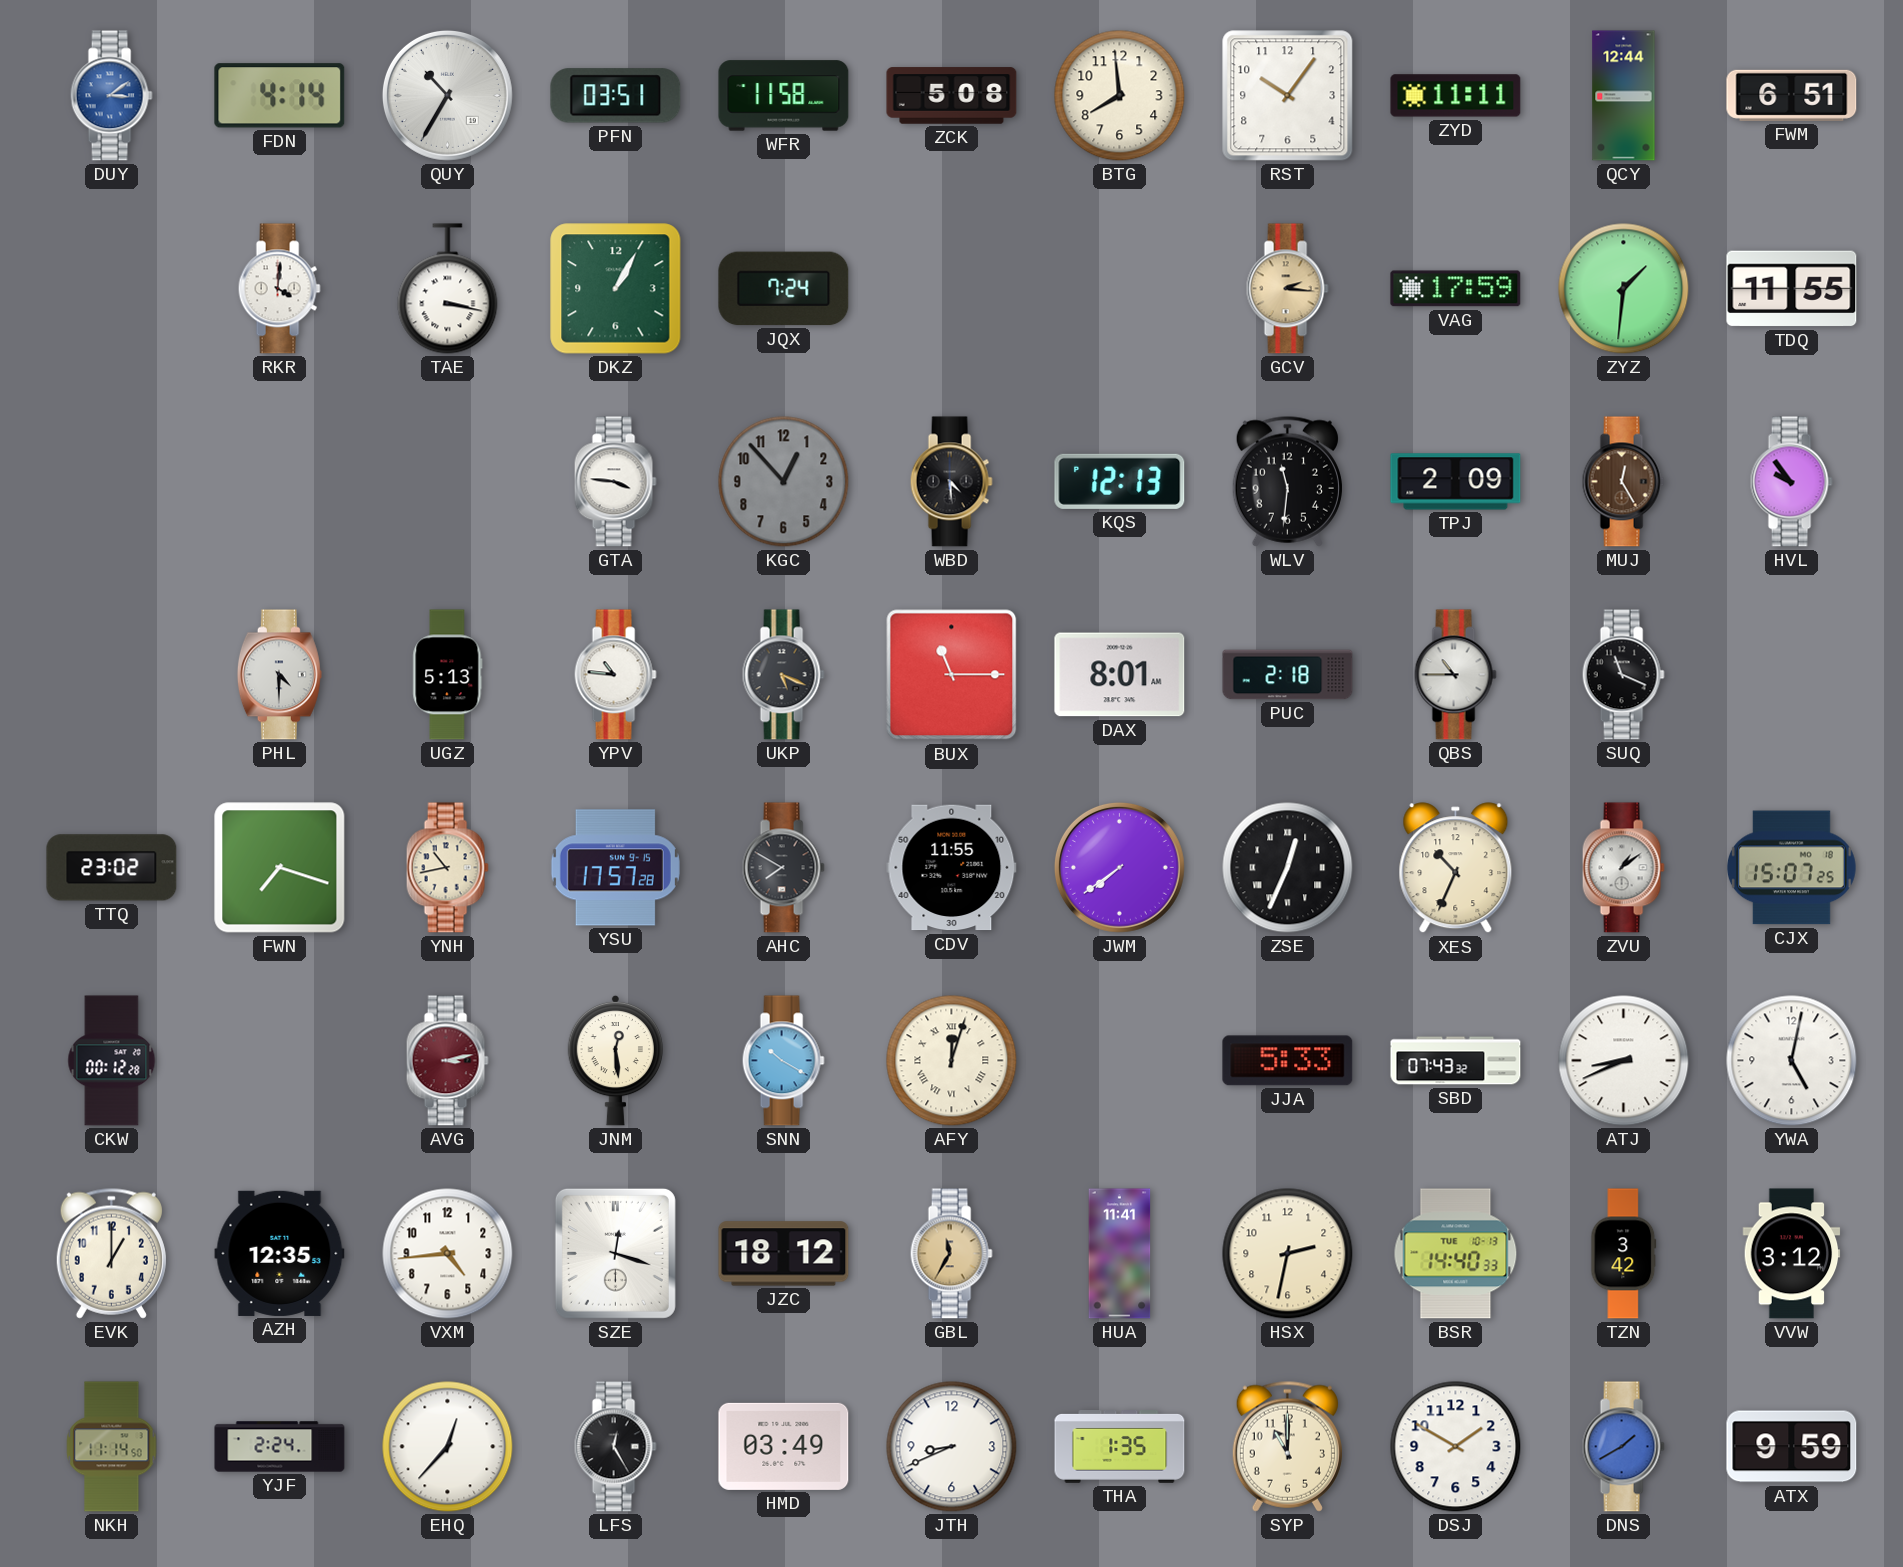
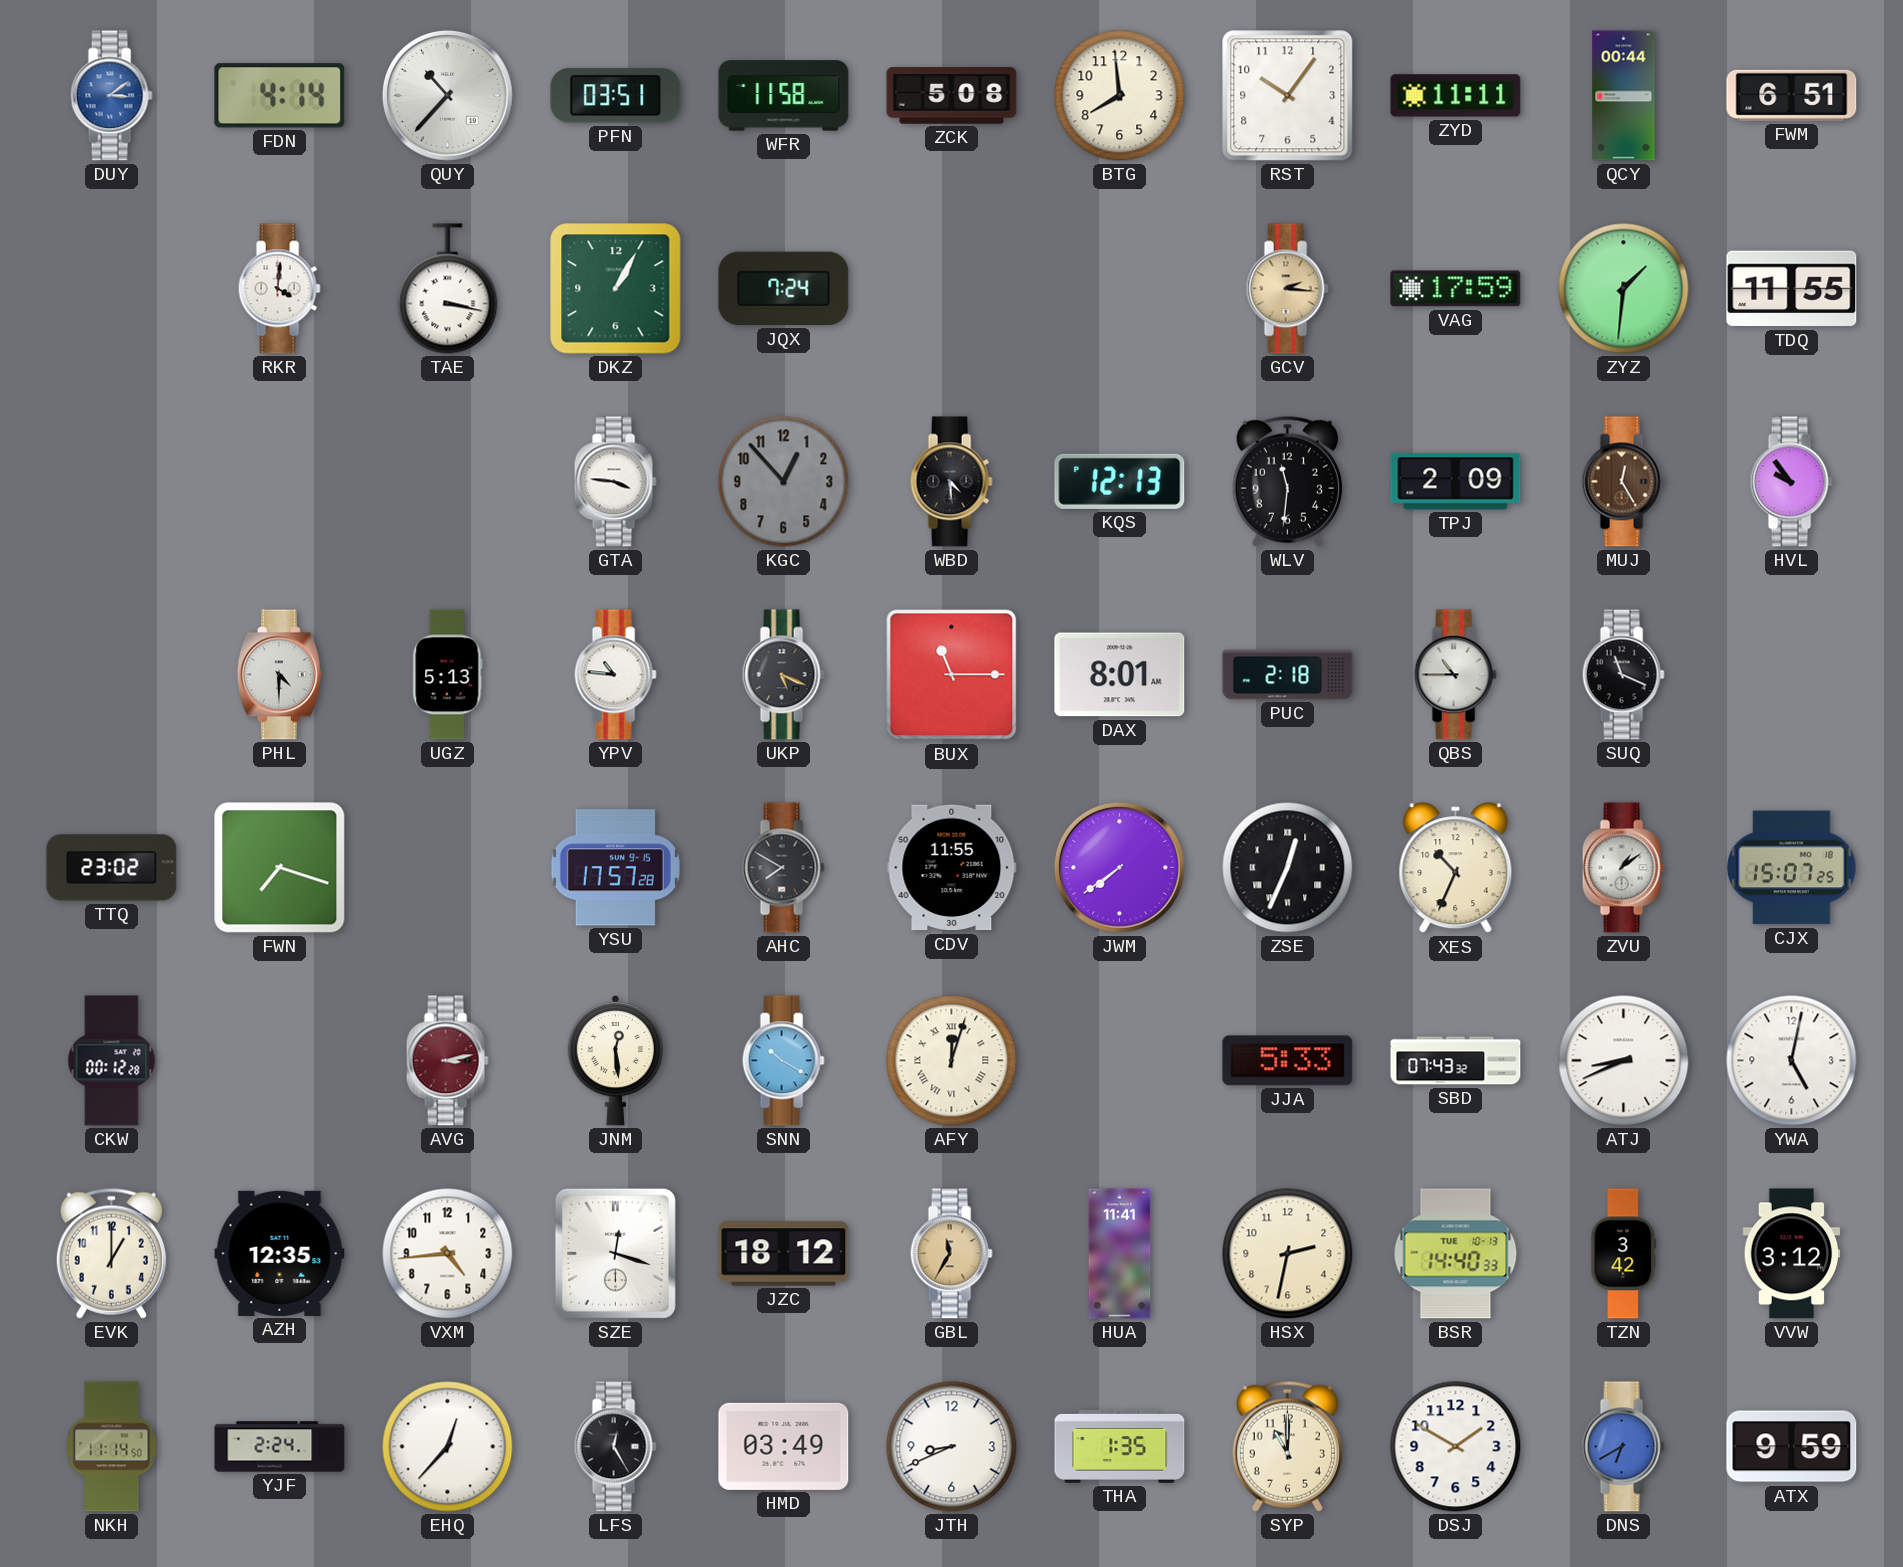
QUY: 10:35 -> 10:37 (447, 95)
QCY: 12:44 -> 00:44 (1624, 96)
YNH: 10:43 -> none (447, 868)
DNS: 1:40 -> 6:40 (1623, 1447)
